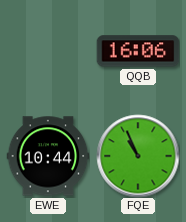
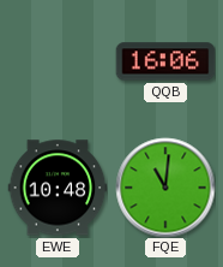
EWE: 10:44 -> 10:48 (58, 188)
FQE: 10:56 -> 11:01 (165, 188)
